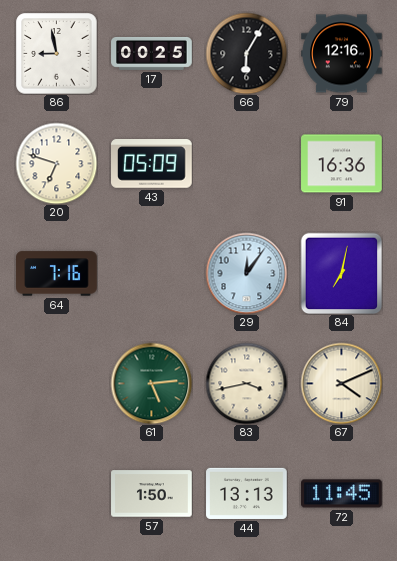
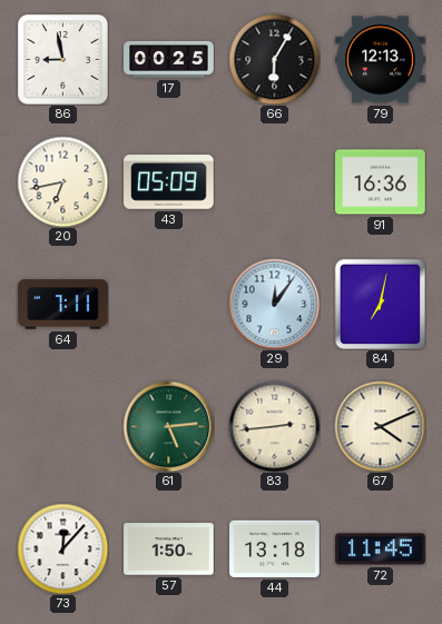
79: 12:16 -> 12:13 (381, 60)
20: 6:48 -> 6:43 (62, 181)
64: 7:16 -> 7:11 (63, 305)
83: 3:43 -> 2:44 (274, 426)
73: none -> 12:07 (62, 548)
44: 13:13 -> 13:18 (275, 548)
